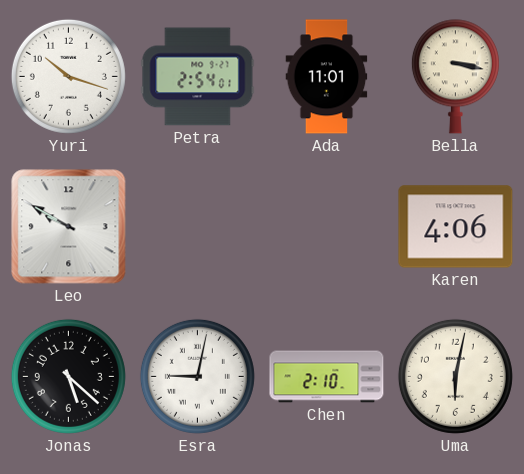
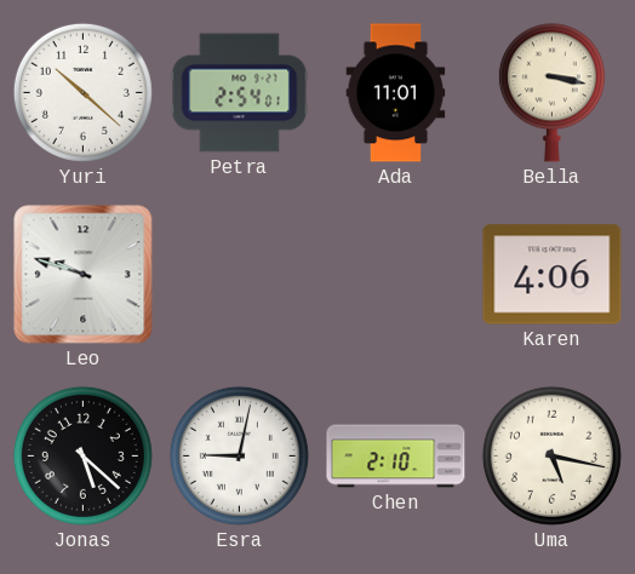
Yuri: 10:18 -> 10:22 (82, 92)
Leo: 9:50 -> 9:48 (84, 275)
Uma: 6:02 -> 5:17 (551, 455)
